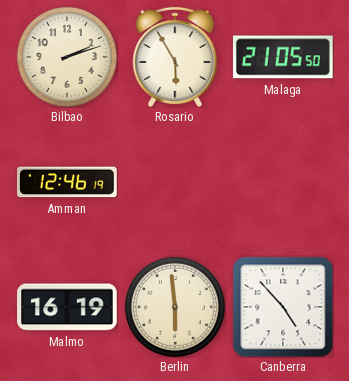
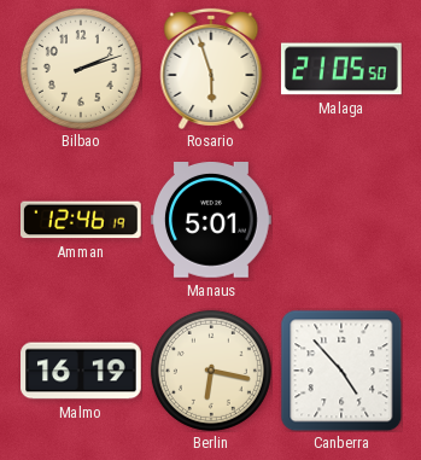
Rosario: 5:55 -> 5:57 (211, 69)
Manaus: none -> 5:01 (212, 221)
Berlin: 5:59 -> 6:17 (211, 371)
